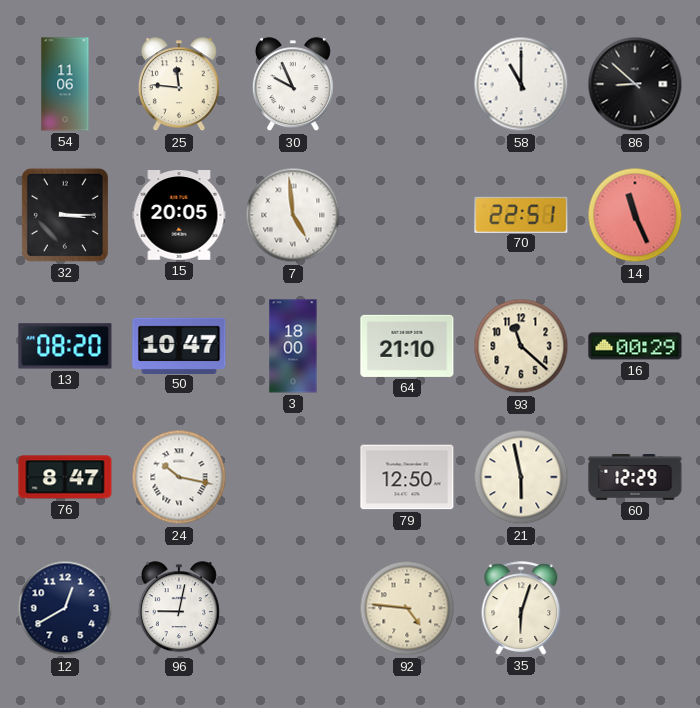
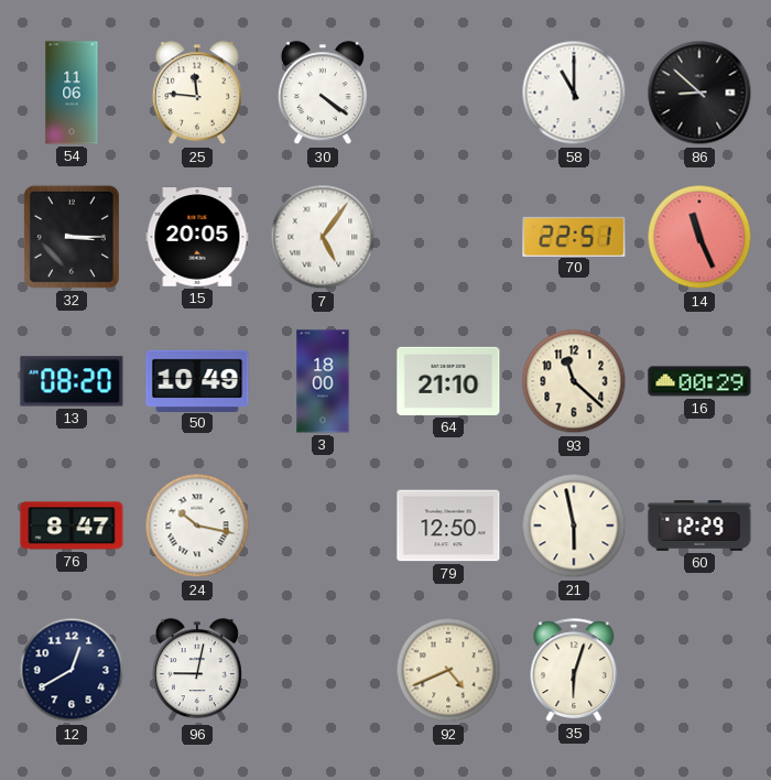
30: 9:56 -> 4:21 (323, 94)
7: 4:59 -> 5:06 (323, 237)
50: 10:47 -> 10:49 (197, 380)
92: 4:46 -> 4:41 (448, 670)
